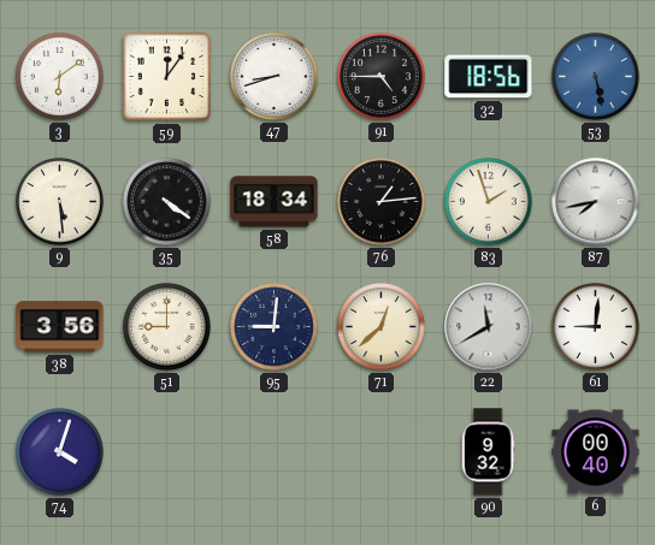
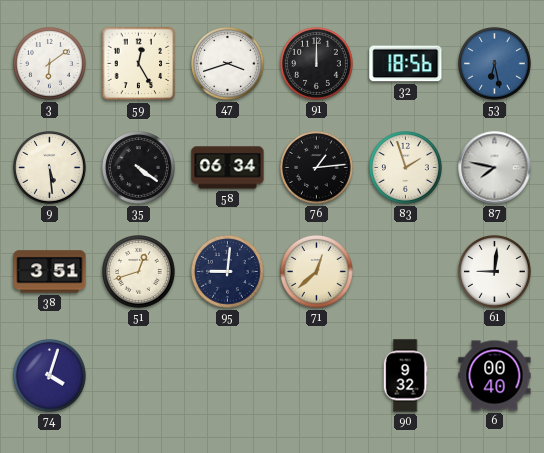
59: 12:06 -> 12:25 (139, 64)
47: 8:42 -> 3:42 (228, 64)
91: 4:45 -> 12:00 (317, 64)
53: 5:28 -> 6:28 (495, 64)
58: 18:34 -> 06:34 (228, 168)
87: 7:43 -> 7:47 (495, 168)
38: 3:56 -> 3:51 (50, 272)
51: 9:00 -> 12:42 (139, 272)
22: 11:40 -> none (489, 327)
